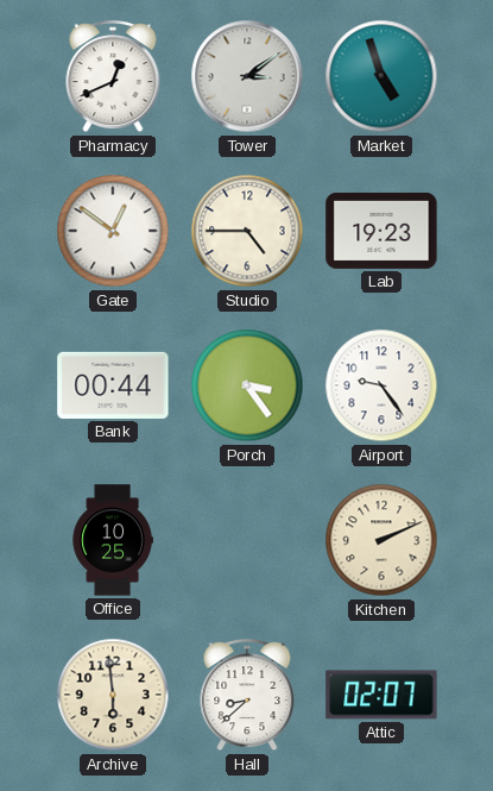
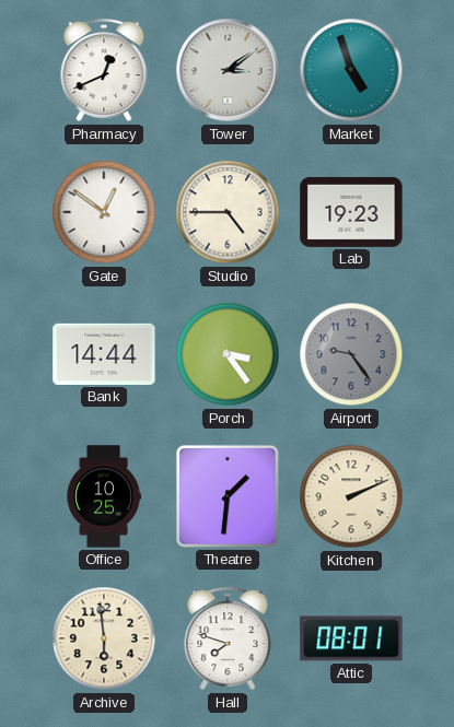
Bank: 00:44 -> 14:44 (104, 354)
Airport dial: white -> grey (351, 354)
Theatre: none -> 1:31 (228, 496)
Hall: 8:38 -> 7:48 (228, 640)
Attic: 02:07 -> 08:01 (351, 638)
